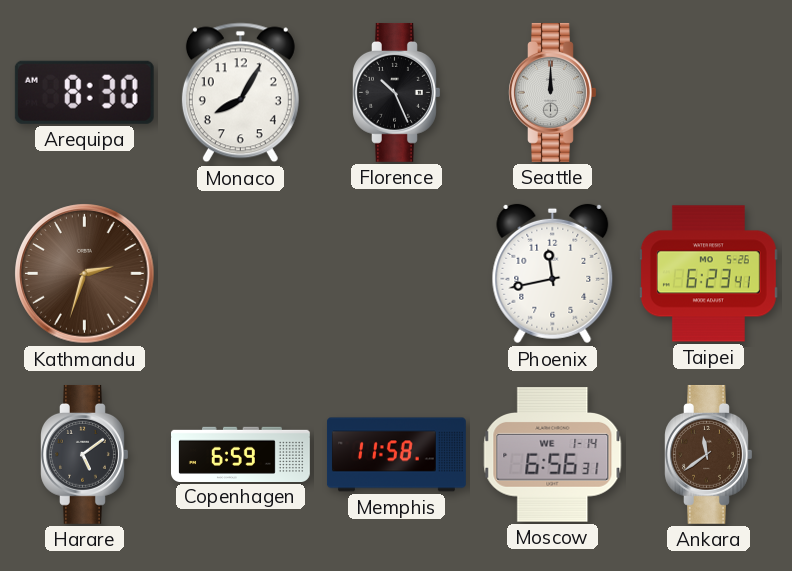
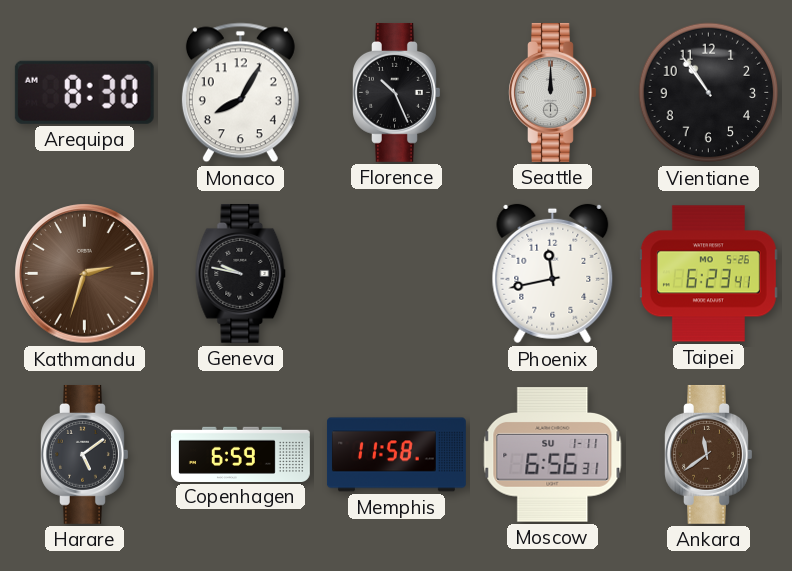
Vientiane: none -> 10:54 (709, 93)
Geneva: none -> 9:47 (241, 273)
Moscow date: WE 1-14 -> SU 1-11 (553, 455)
